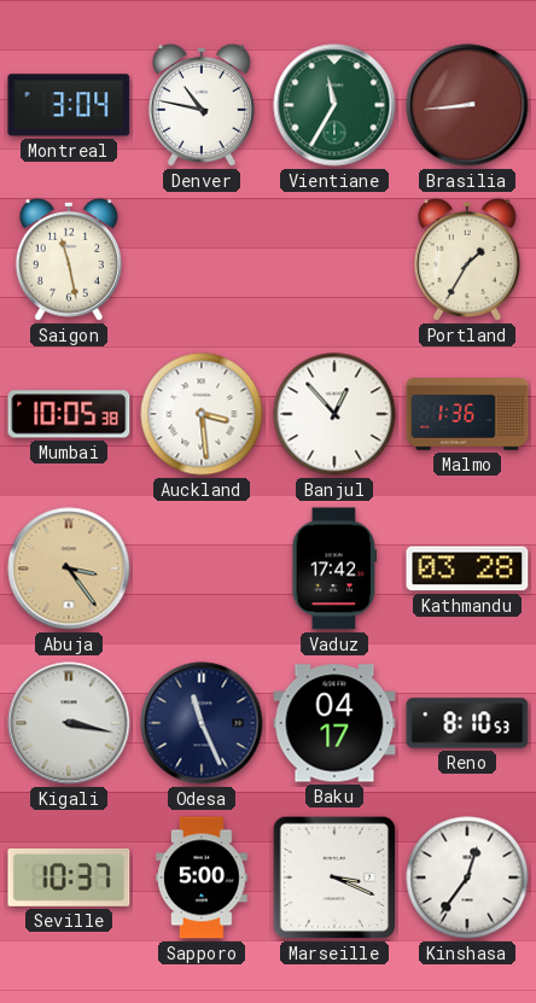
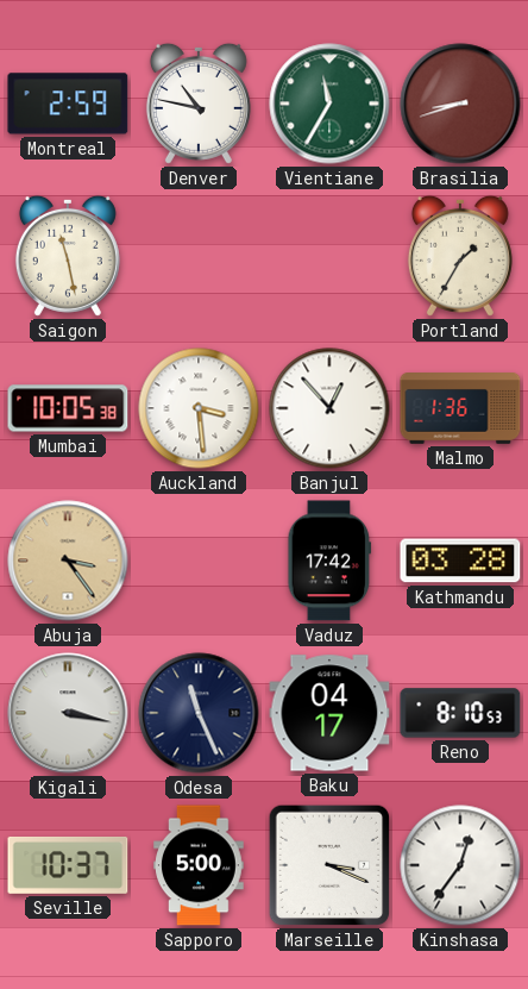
Montreal: 3:04 -> 2:59 (68, 104)
Brasilia: 8:44 -> 8:42 (460, 104)
